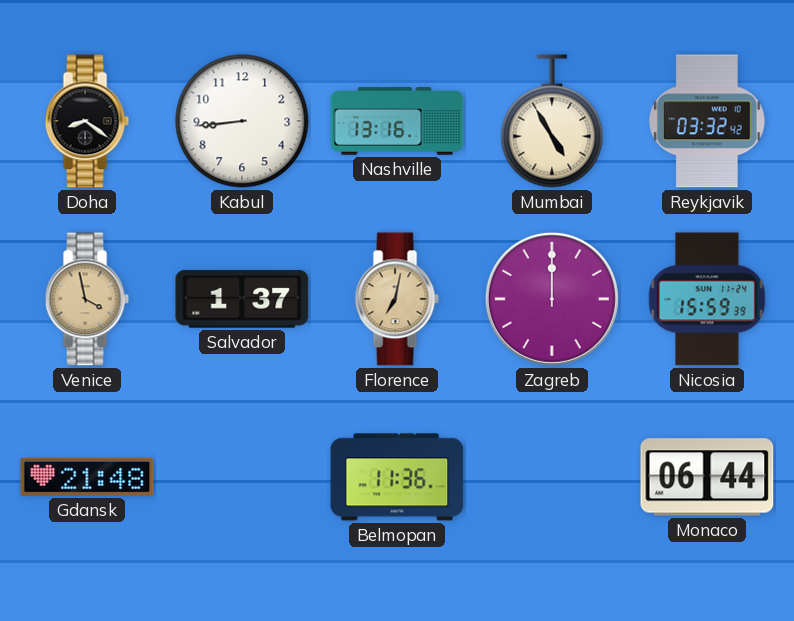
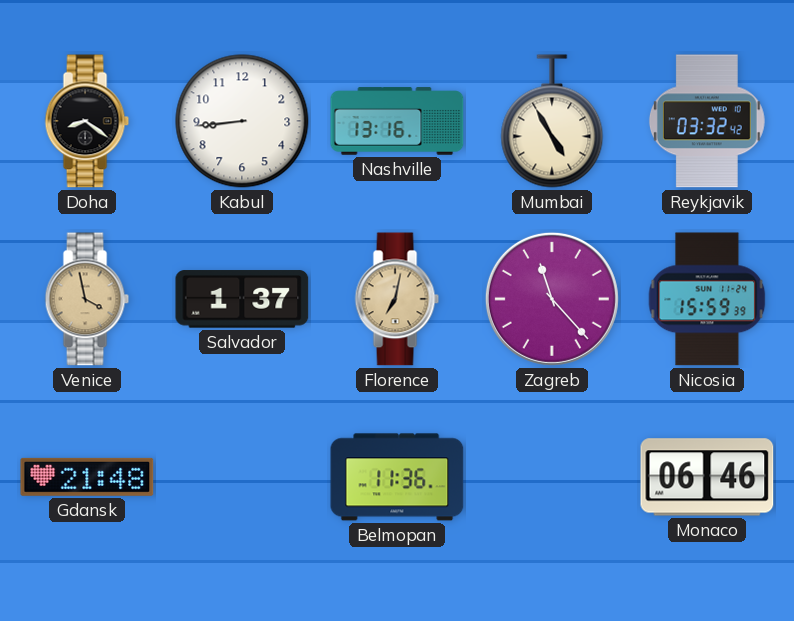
Zagreb: 12:00 -> 11:23 (552, 299)
Monaco: 06:44 -> 06:46 (707, 477)
